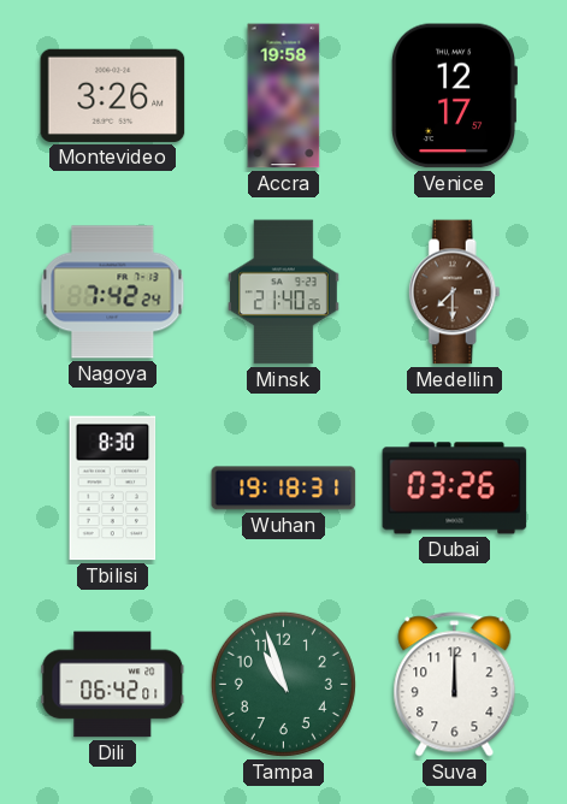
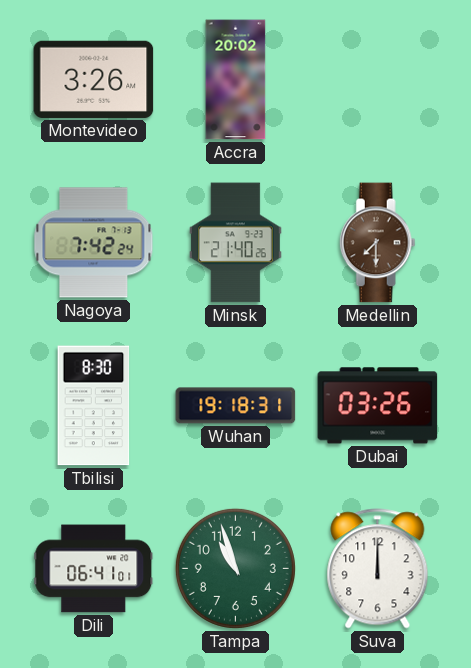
Accra: 19:58 -> 20:02 (236, 80)
Venice: 12:17 -> none (454, 96)
Dili: 06:42 -> 06:41 (94, 569)
